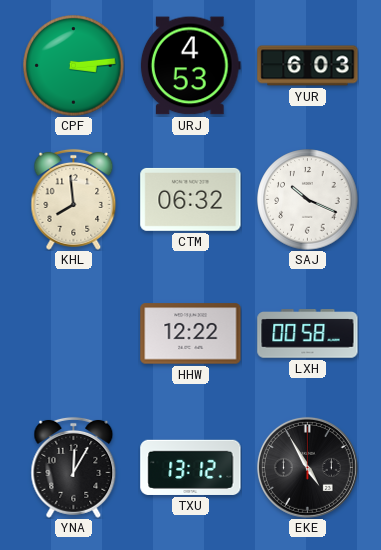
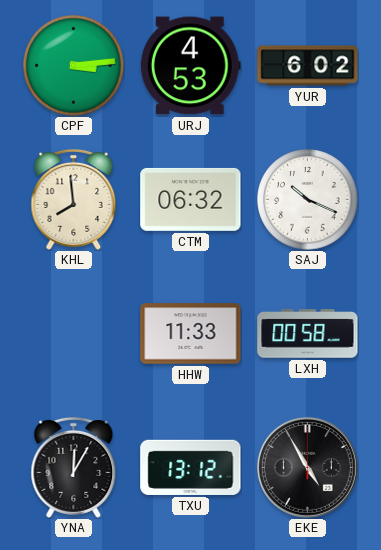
YUR: 6:03 -> 6:02 (308, 66)
HHW: 12:22 -> 11:33 (191, 334)
